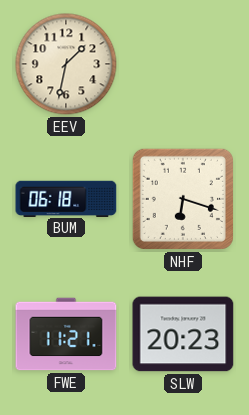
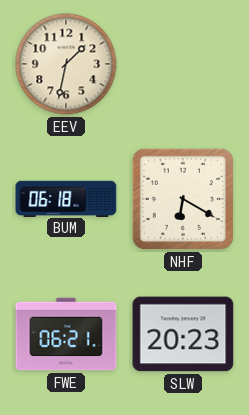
NHF: 6:18 -> 6:20 (183, 199)
FWE: 11:21 -> 06:21 (66, 334)
